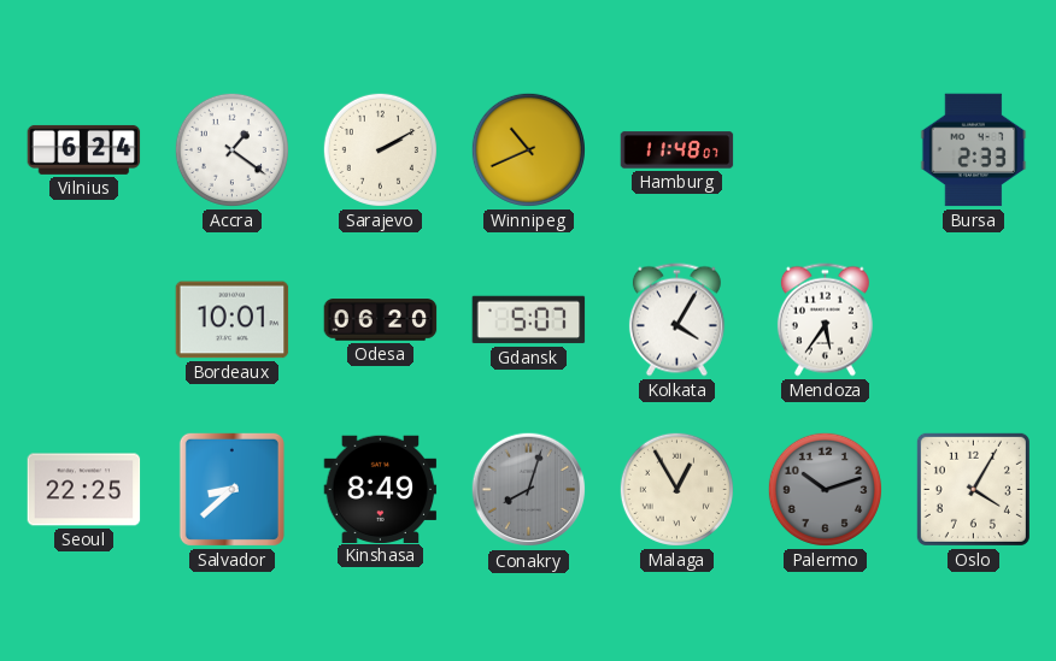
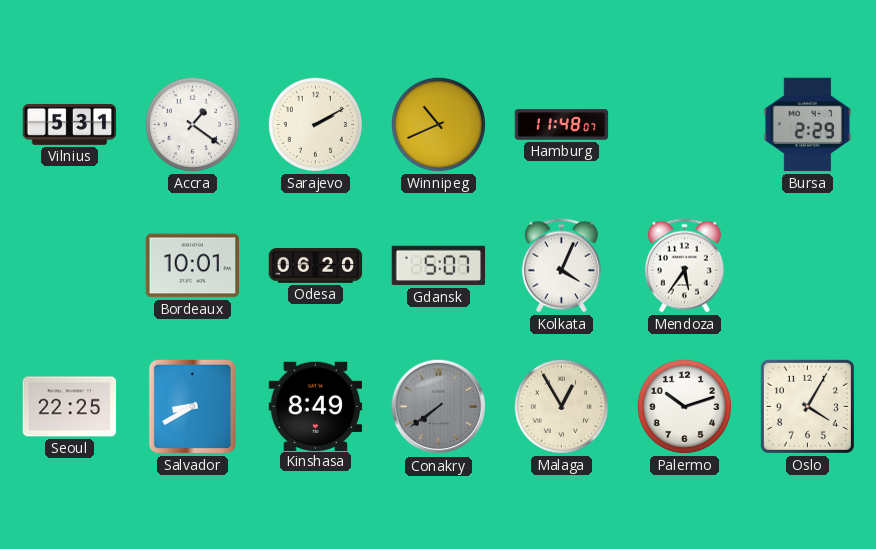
Vilnius: 6:24 -> 5:31 (70, 124)
Bursa: 2:33 -> 2:29 (808, 125)
Kolkata: 4:05 -> 4:04 (561, 266)
Salvador: 8:38 -> 8:40 (192, 406)
Conakry: 8:03 -> 7:39 (439, 407)
Palermo dial: grey -> white (684, 406)
